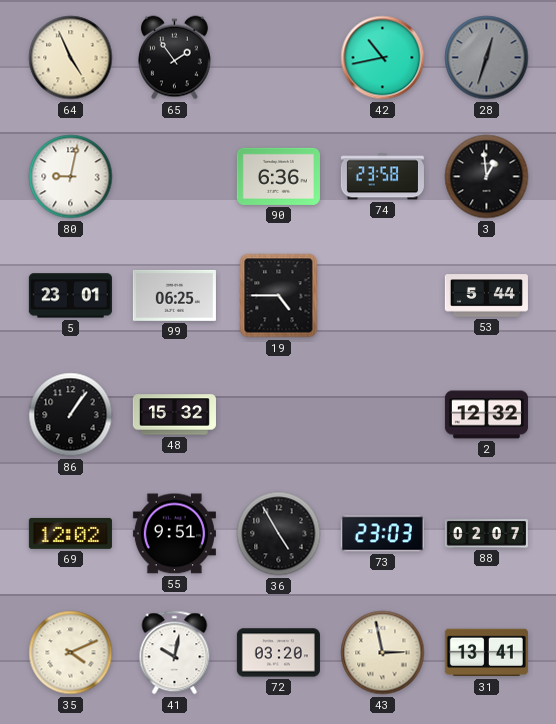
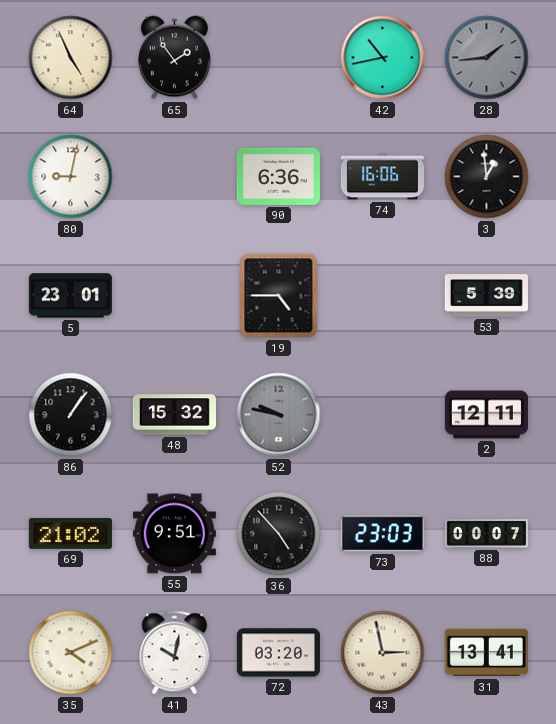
28: 12:33 -> 1:44 (487, 58)
74: 23:58 -> 16:06 (382, 177)
99: 06:25 -> none (174, 295)
53: 5:44 -> 5:39 (486, 296)
52: none -> 9:47 (279, 415)
2: 12:32 -> 12:11 (486, 415)
69: 12:02 -> 21:02 (70, 533)
36: 4:55 -> 4:53 (279, 534)
88: 02:07 -> 00:07 (486, 534)
